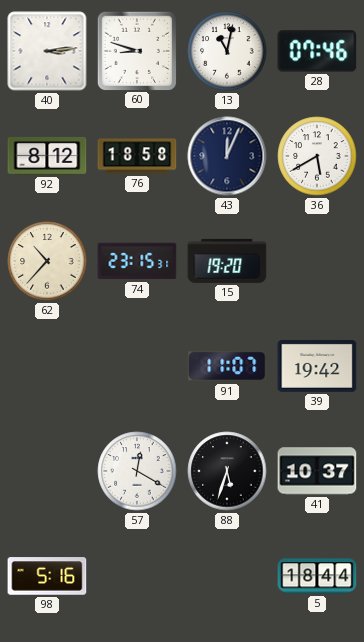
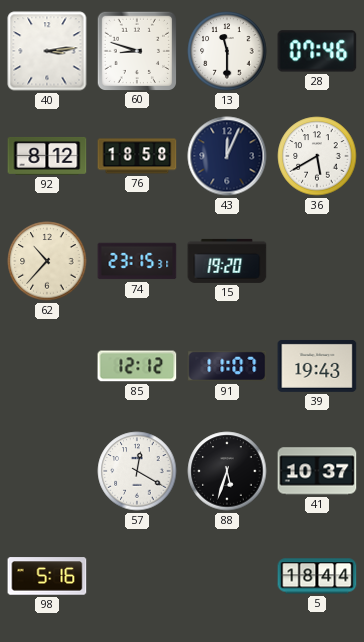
13: 11:02 -> 11:30 (227, 51)
85: none -> 12:12 (137, 366)
39: 19:42 -> 19:43 (317, 366)
